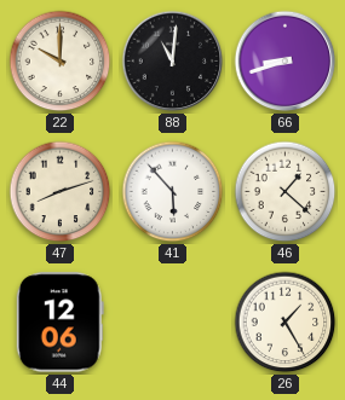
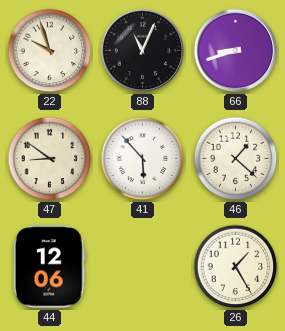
22: 10:00 -> 9:57 (50, 51)
88: 11:01 -> 11:04 (143, 51)
47: 8:12 -> 8:51 (50, 159)
